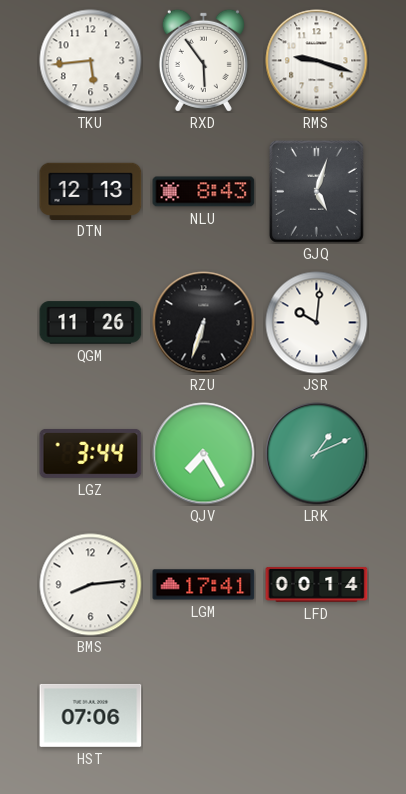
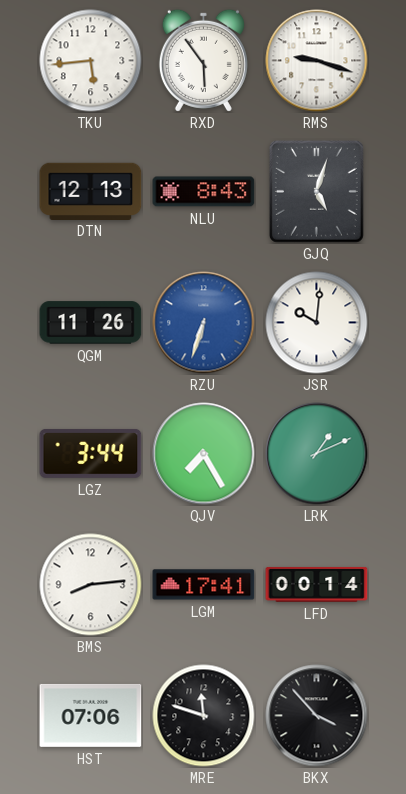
RZU dial: black -> blue (204, 323)
MRE: none -> 11:48 (204, 716)
BKX: none -> 3:53 (317, 716)
